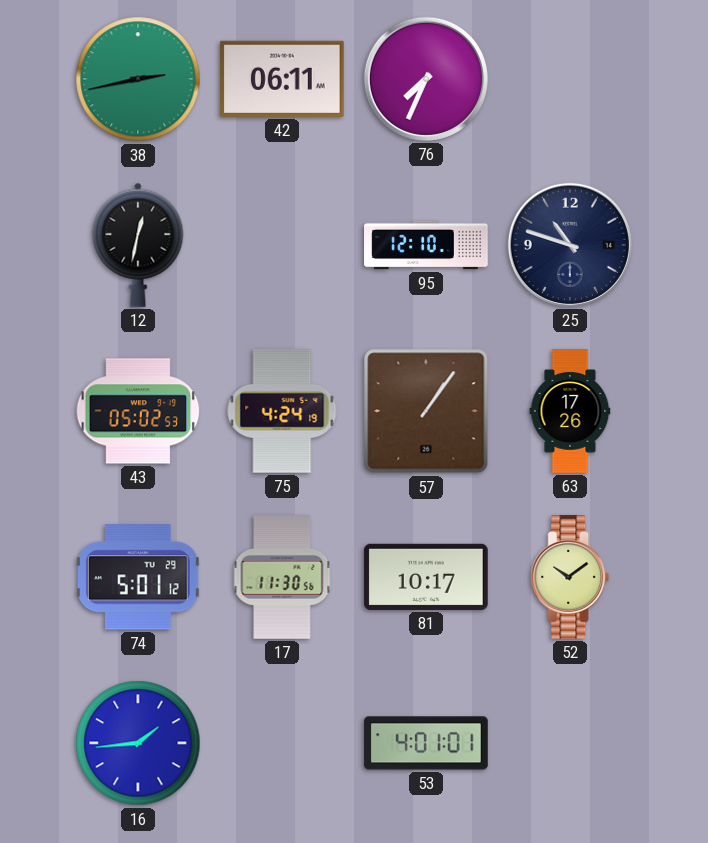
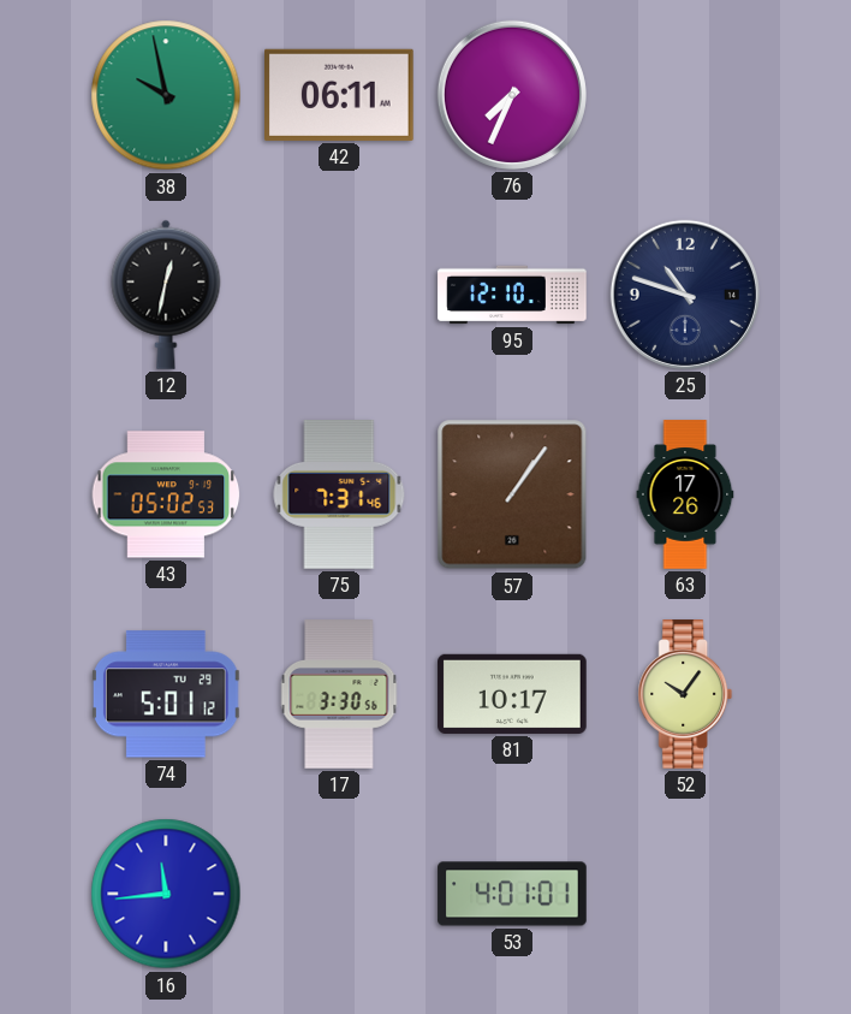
38: 2:43 -> 9:58 (166, 95)
75: 4:24 -> 7:31 (339, 496)
17: 11:30 -> 3:30 (339, 694)
52: 10:09 -> 10:06 (685, 694)
16: 1:44 -> 11:44 (166, 894)
